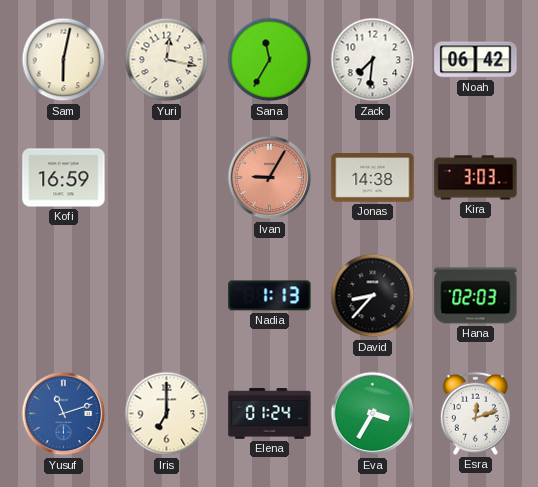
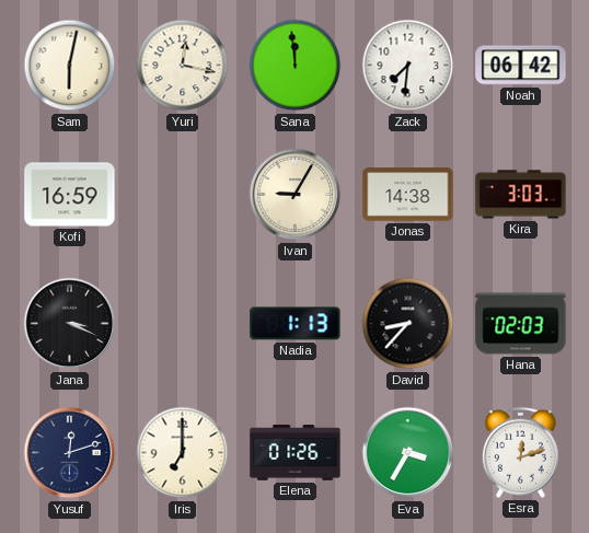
Sana: 11:35 -> 11:59 (296, 66)
Ivan dial: salmon -> cream (296, 195)
Jana: none -> 3:19 (70, 324)
Yusuf: 11:12 -> 12:12 (70, 453)
Yusuf dial: blue -> navy (70, 453)
Elena: 01:24 -> 01:26 (296, 453)
